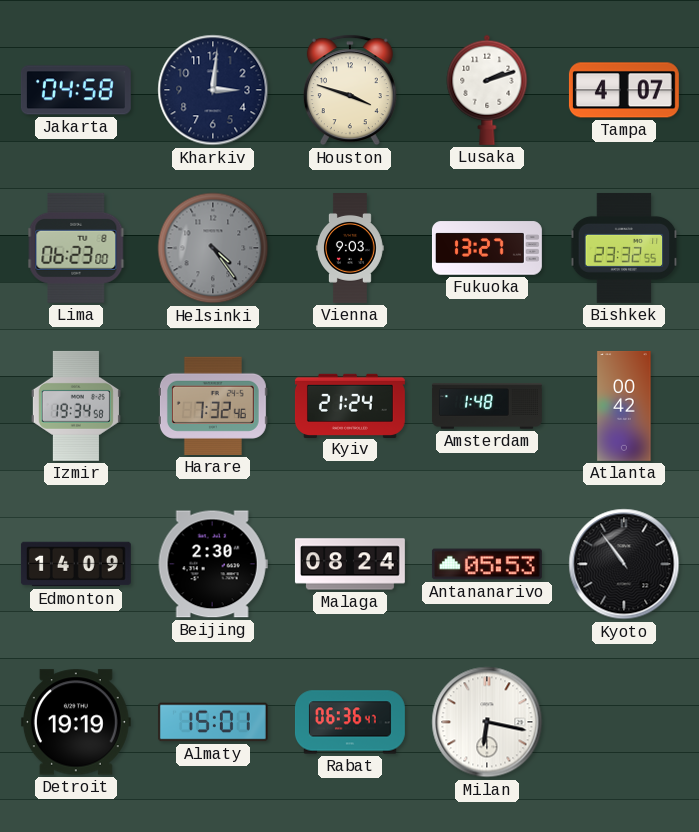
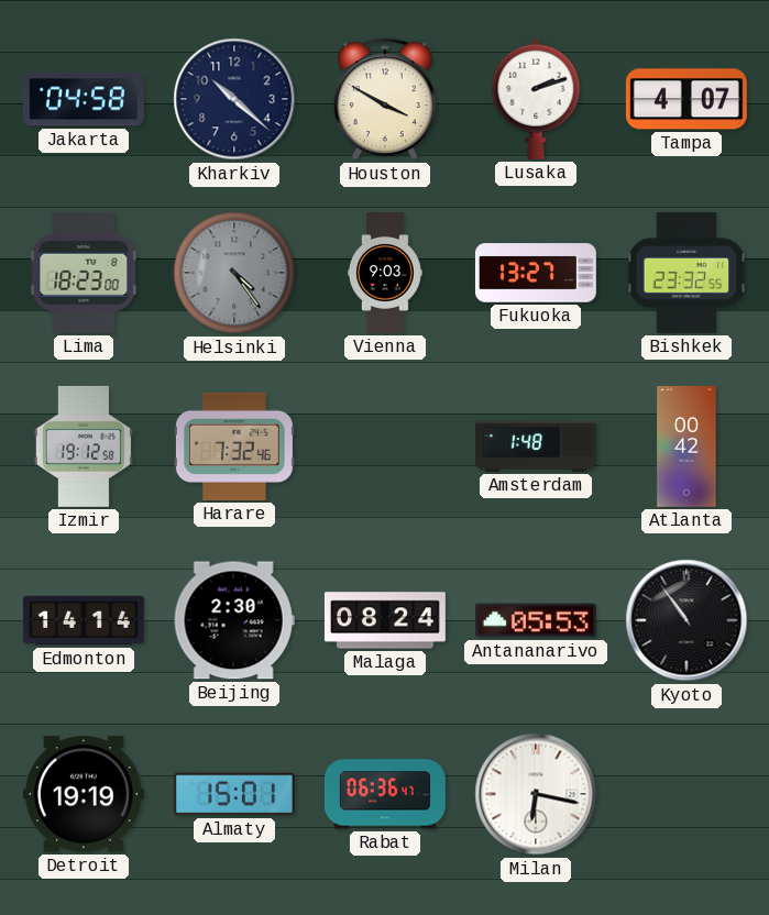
Kharkiv: 3:01 -> 10:22 (234, 99)
Houston: 3:48 -> 3:50 (385, 99)
Lima: 06:23 -> 18:23 (84, 273)
Izmir: 19:34 -> 19:12 (84, 447)
Kyiv: 21:24 -> none (350, 405)
Edmonton: 14:09 -> 14:14 (84, 620)
